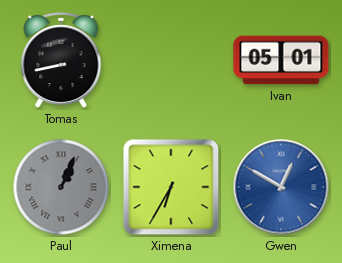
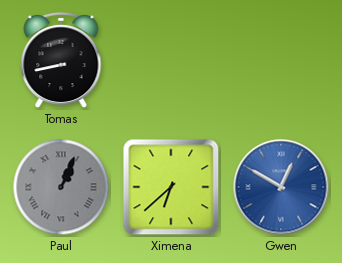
Ivan: 05:01 -> none (281, 60)
Ximena: 6:35 -> 6:38 (171, 187)
